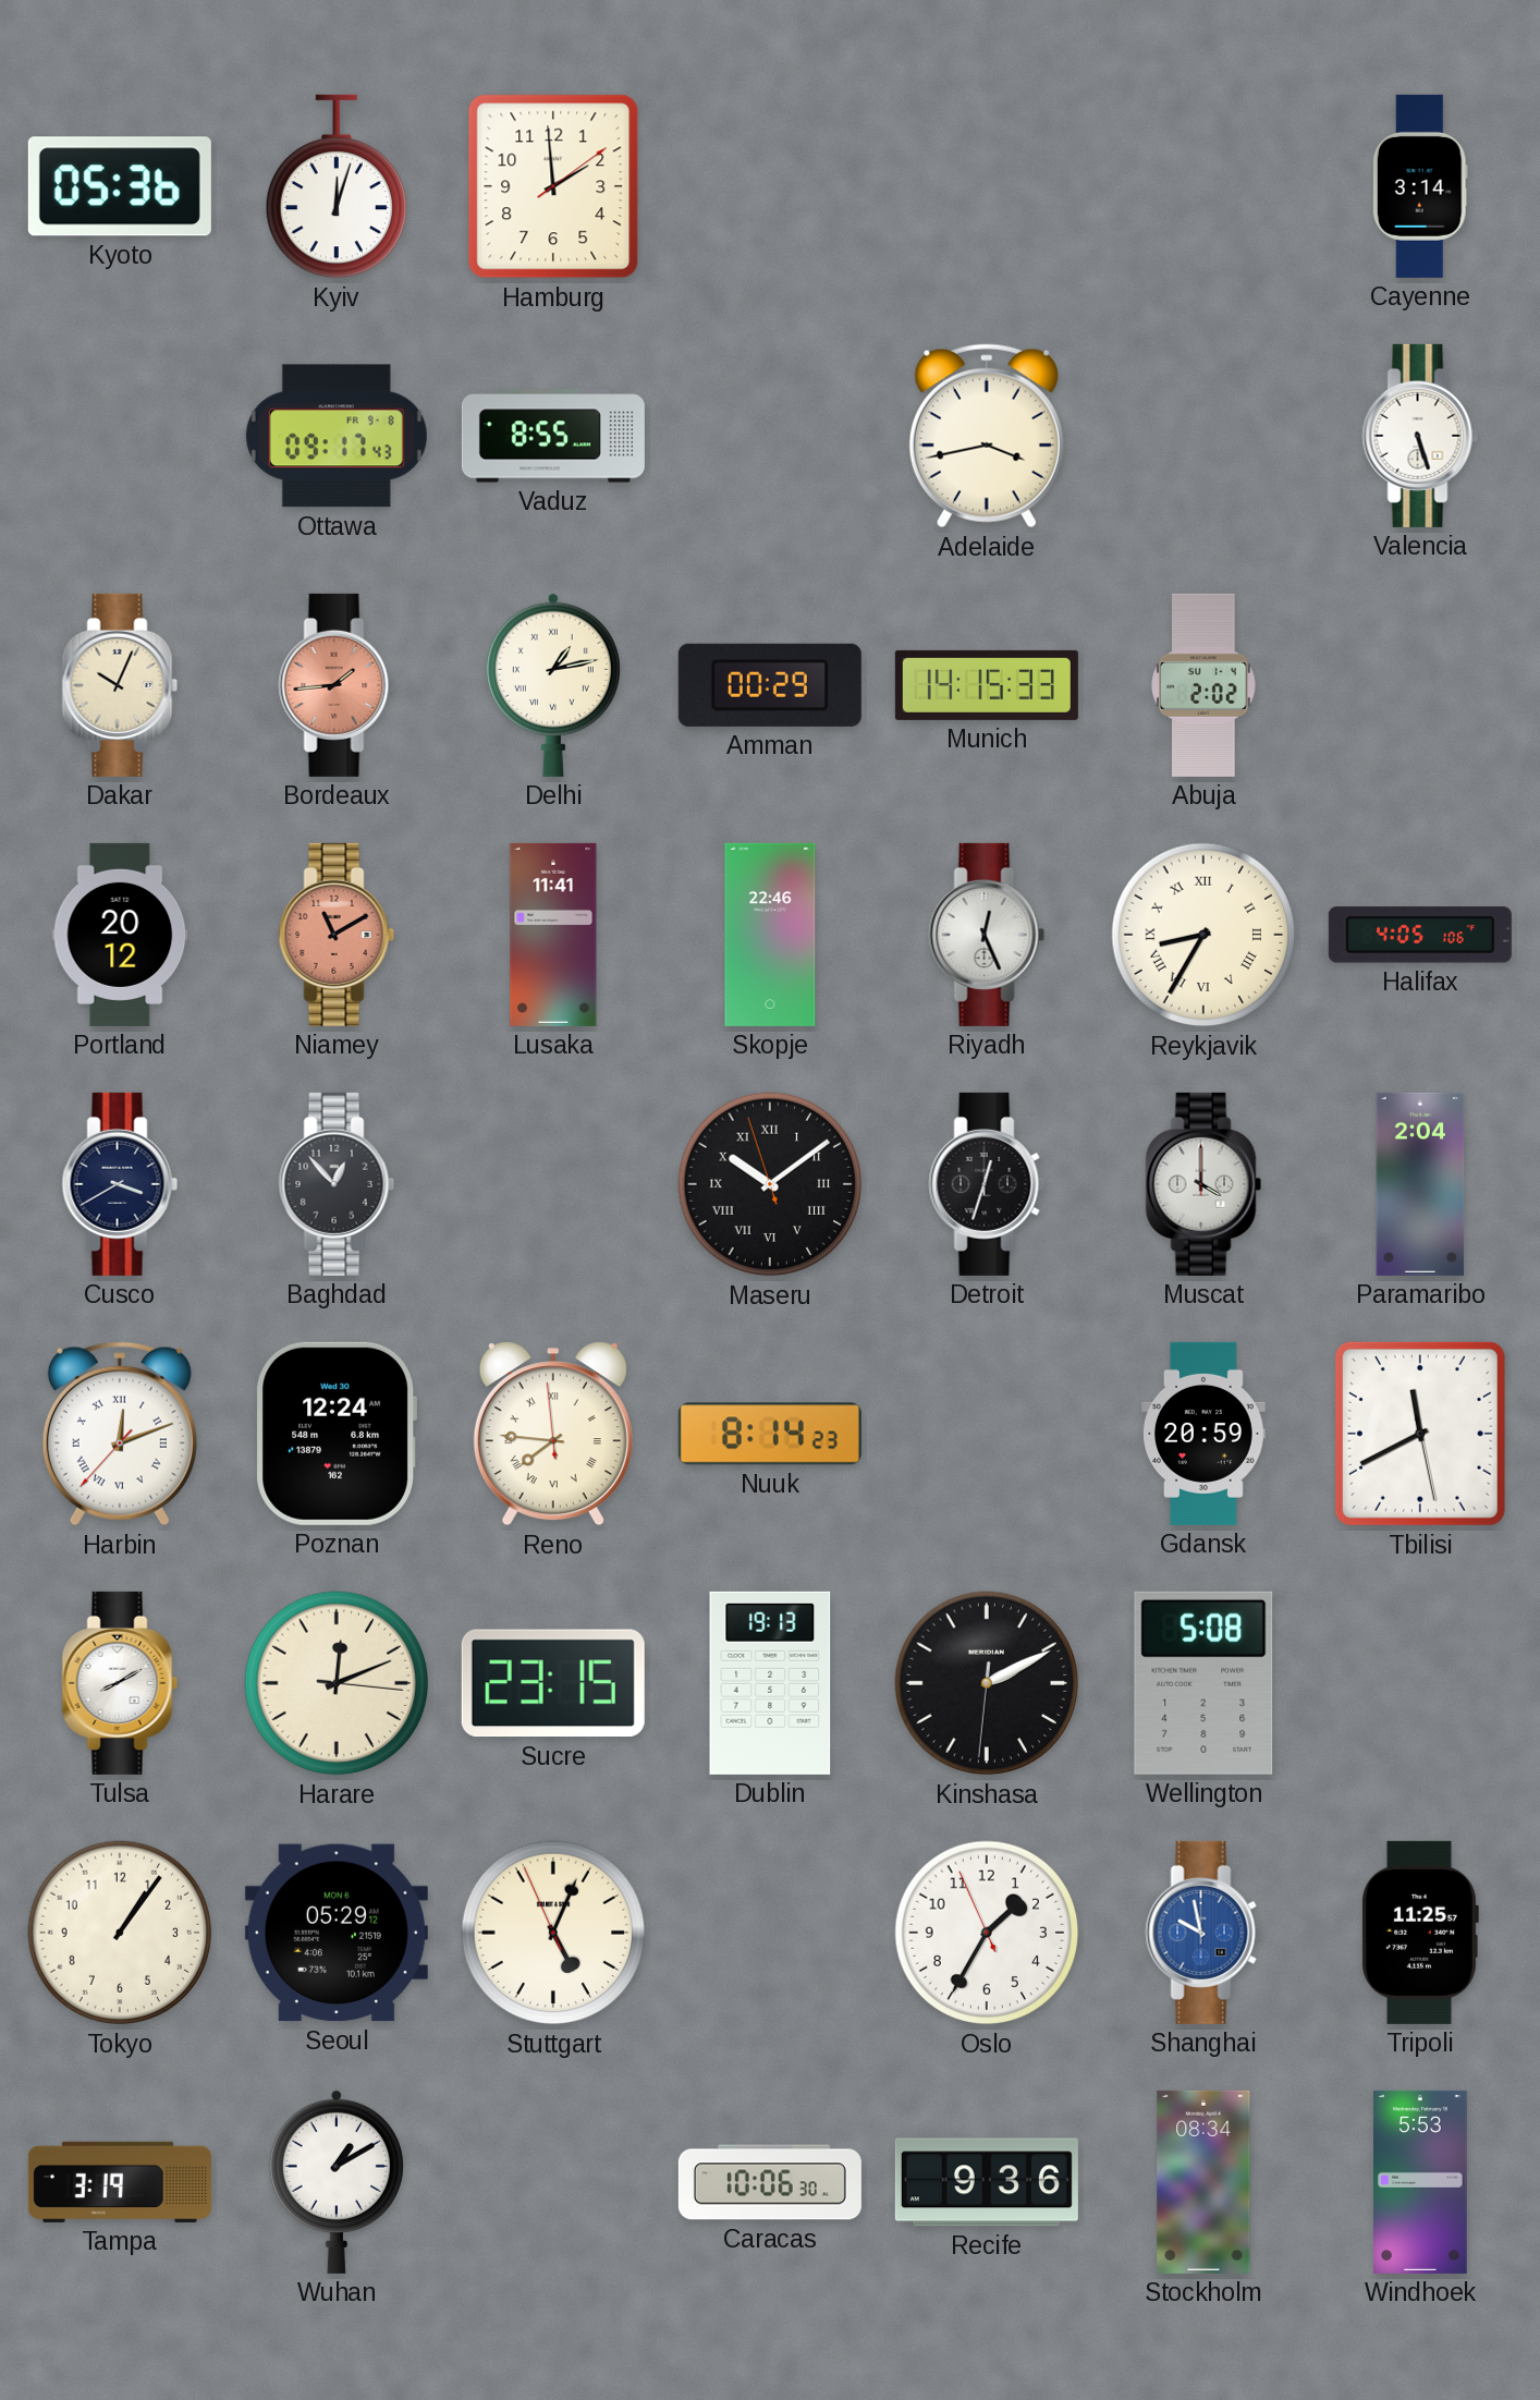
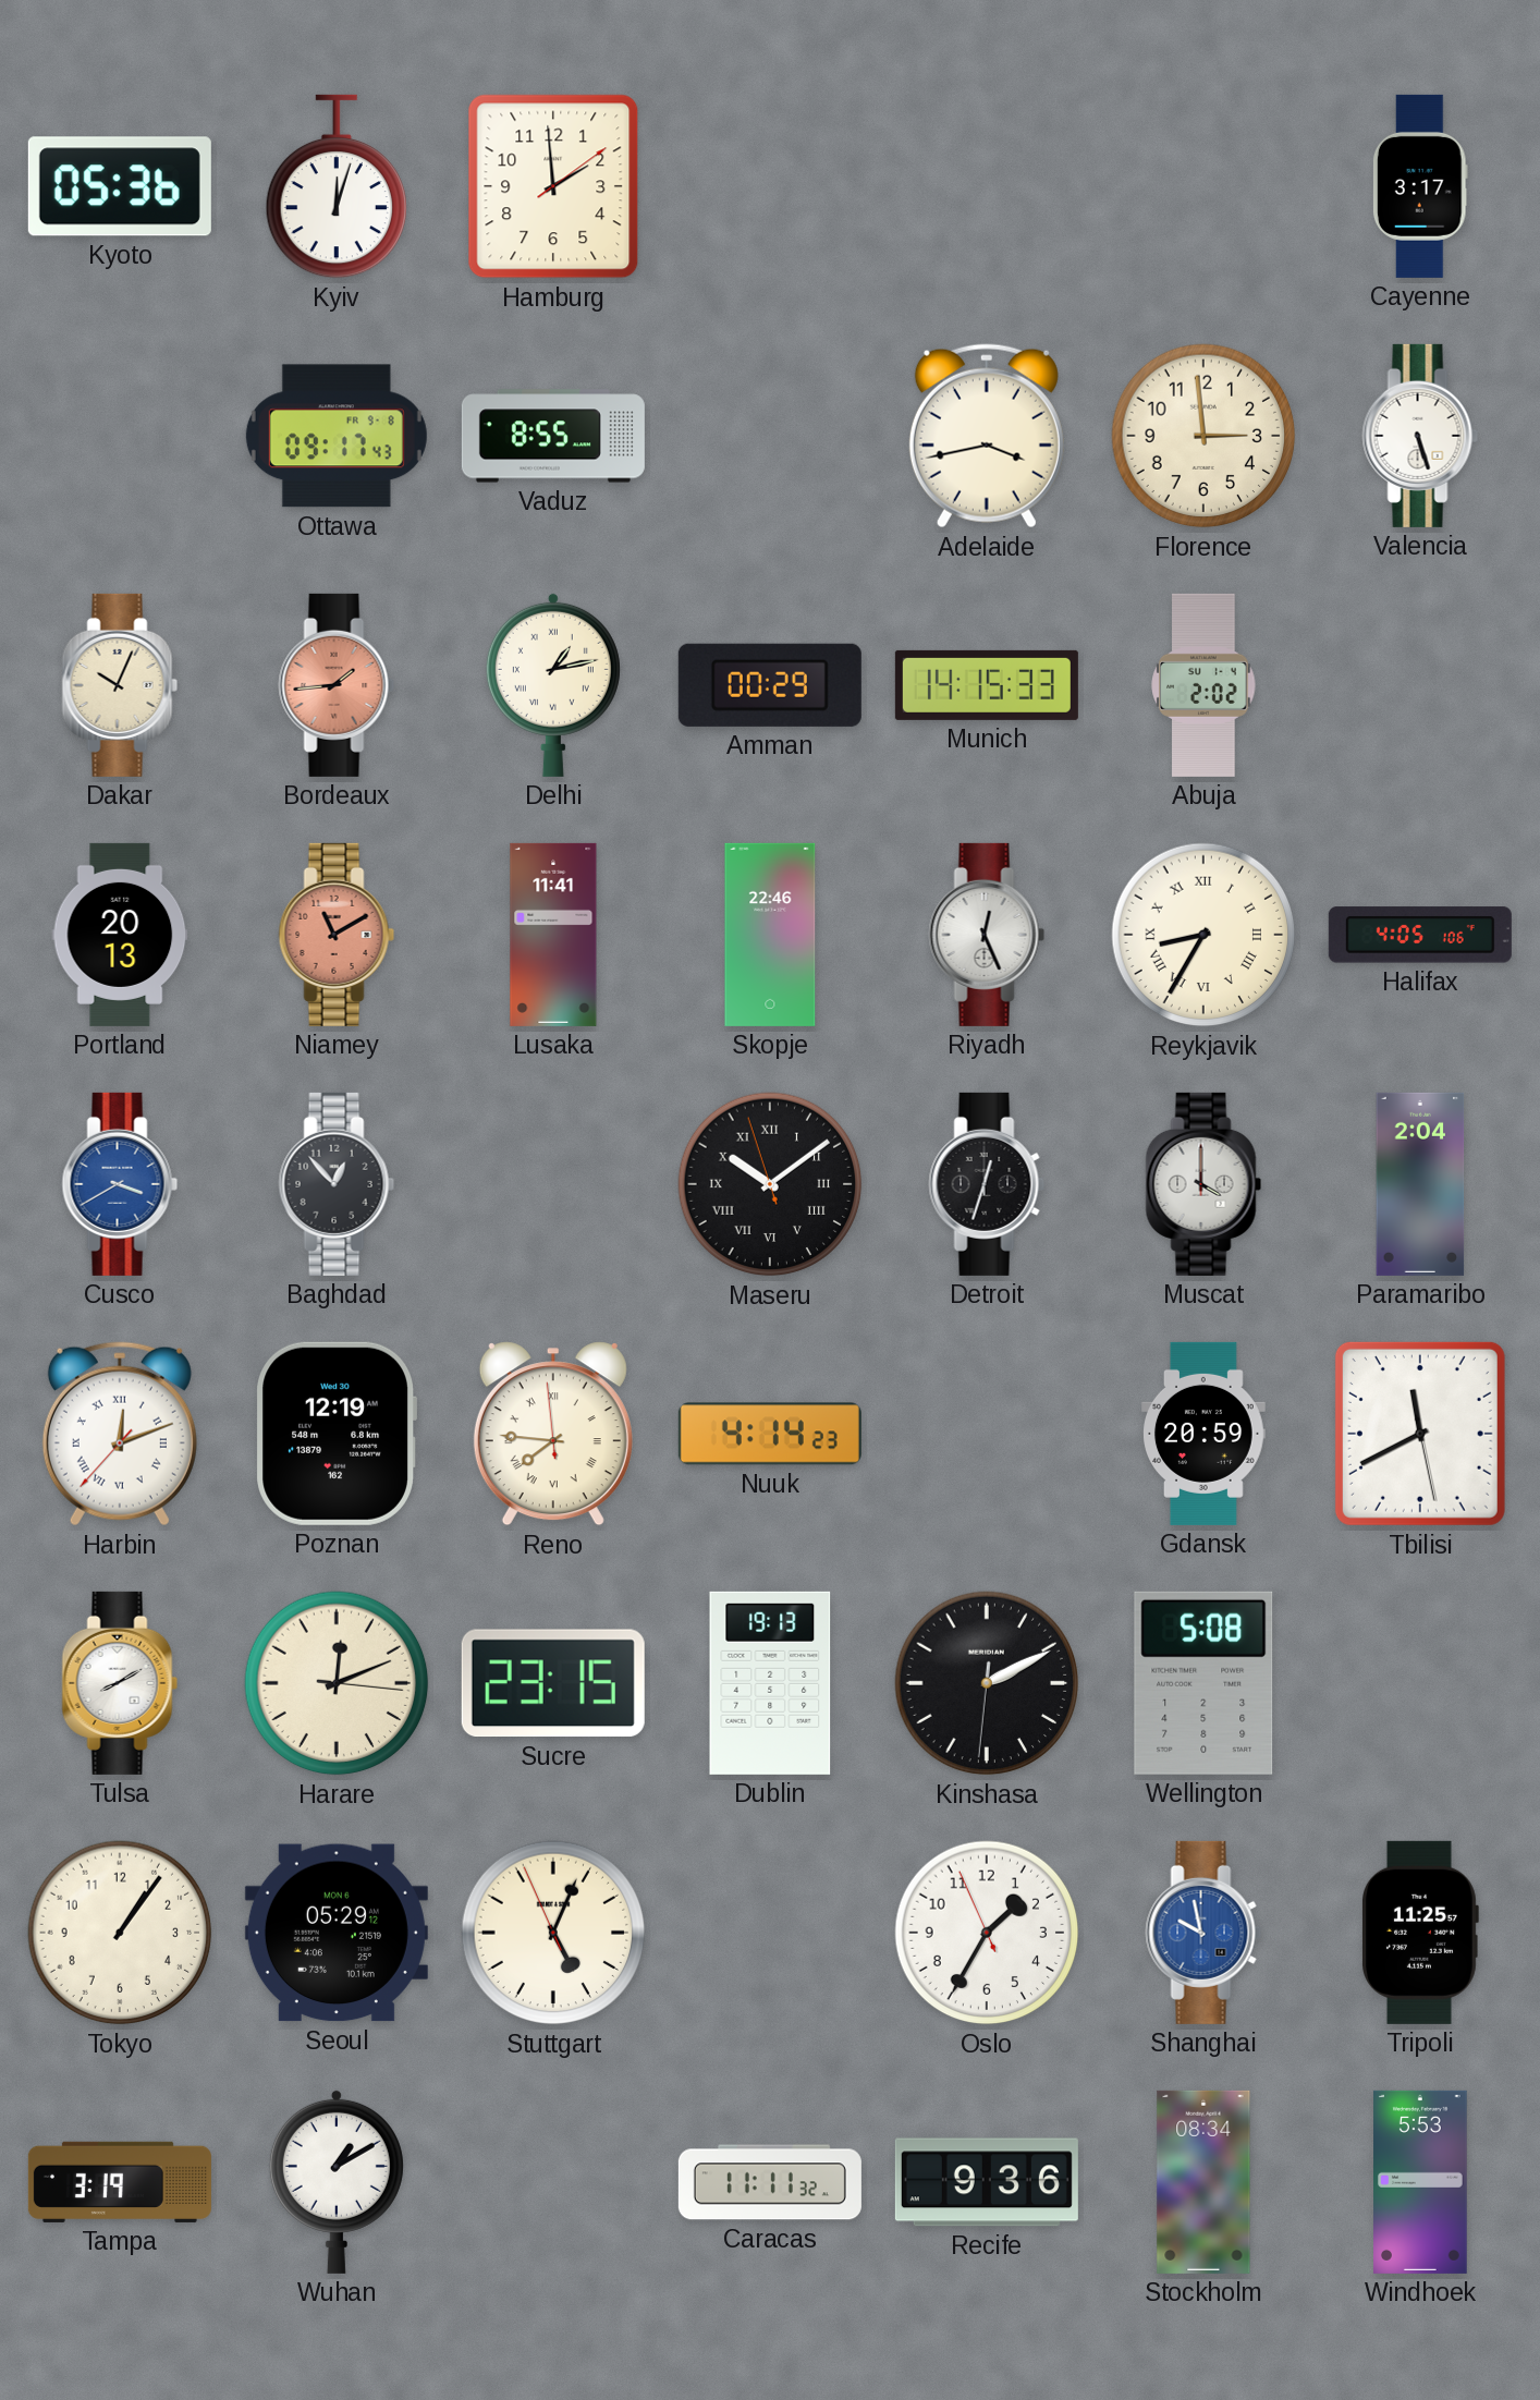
Cayenne: 3:14 -> 3:17 (1420, 186)
Florence: none -> 2:59 (1203, 436)
Portland: 20:12 -> 20:13 (120, 935)
Cusco dial: navy -> blue (120, 1184)
Poznan: 12:24 -> 12:19 (337, 1434)
Nuuk: 8:14 -> 4:14 (770, 1434)
Caracas: 10:06 -> 11:11 (770, 2182)
